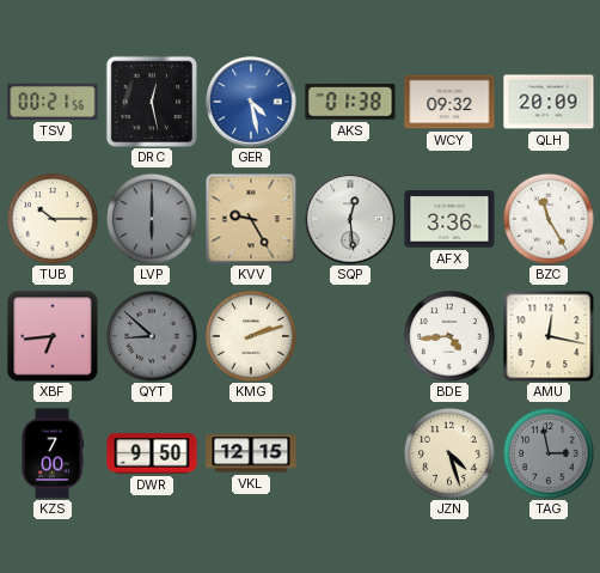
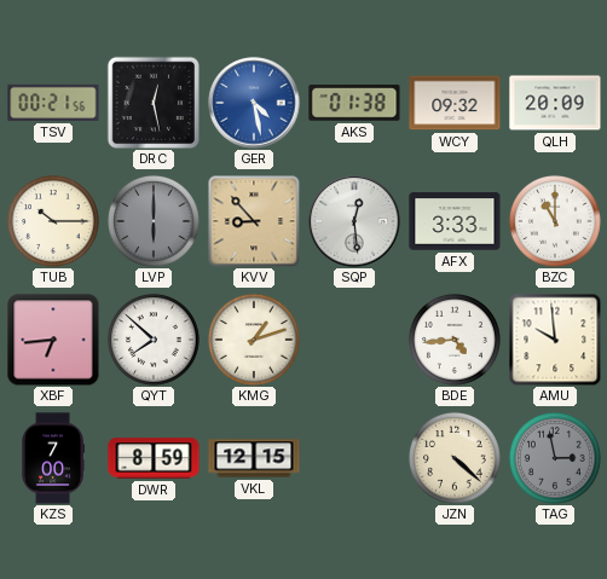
KVV: 9:25 -> 8:53 (254, 221)
AFX: 3:36 -> 3:33 (455, 221)
BZC: 11:25 -> 11:00 (555, 221)
QYT: 8:52 -> 7:52 (154, 340)
QYT dial: grey -> white (154, 340)
KMG: 2:12 -> 1:12 (254, 340)
AMU: 12:17 -> 9:59 (555, 340)
DWR: 9:50 -> 8:59 (154, 458)
JZN: 4:27 -> 4:22 (455, 458)
